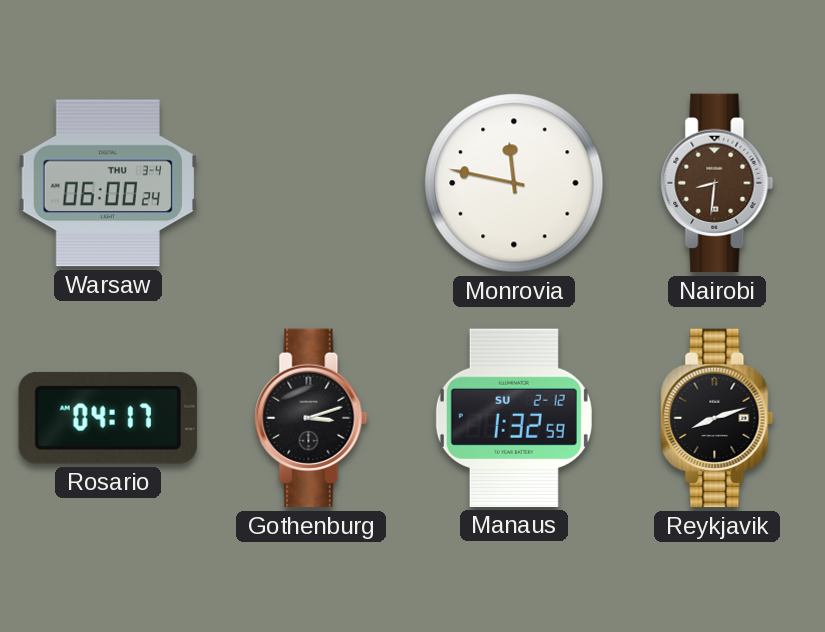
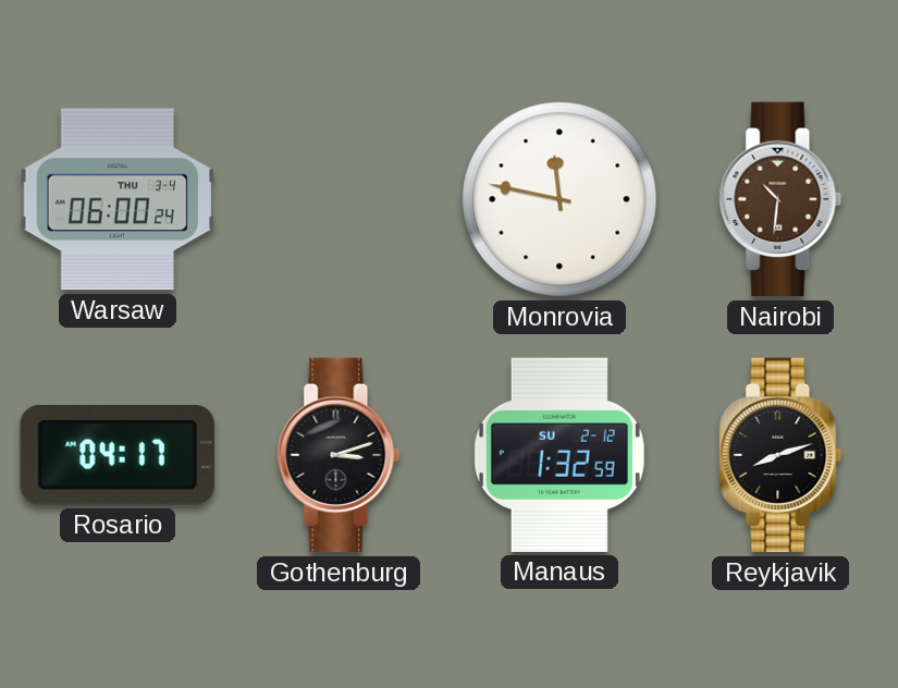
Nairobi: 8:31 -> 10:31 (780, 199)
